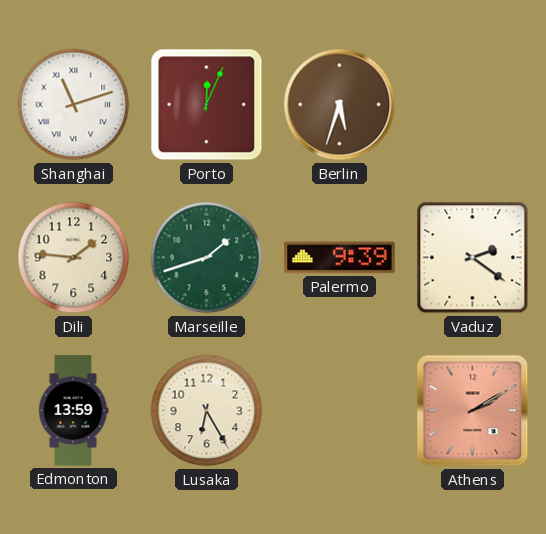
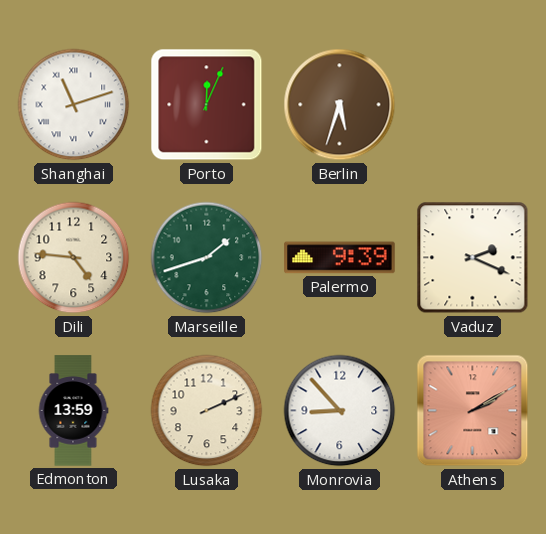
Dili: 1:46 -> 4:46 (74, 258)
Vaduz: 2:21 -> 2:19 (473, 258)
Lusaka: 6:25 -> 2:11 (207, 411)
Monrovia: none -> 8:53 (340, 411)
